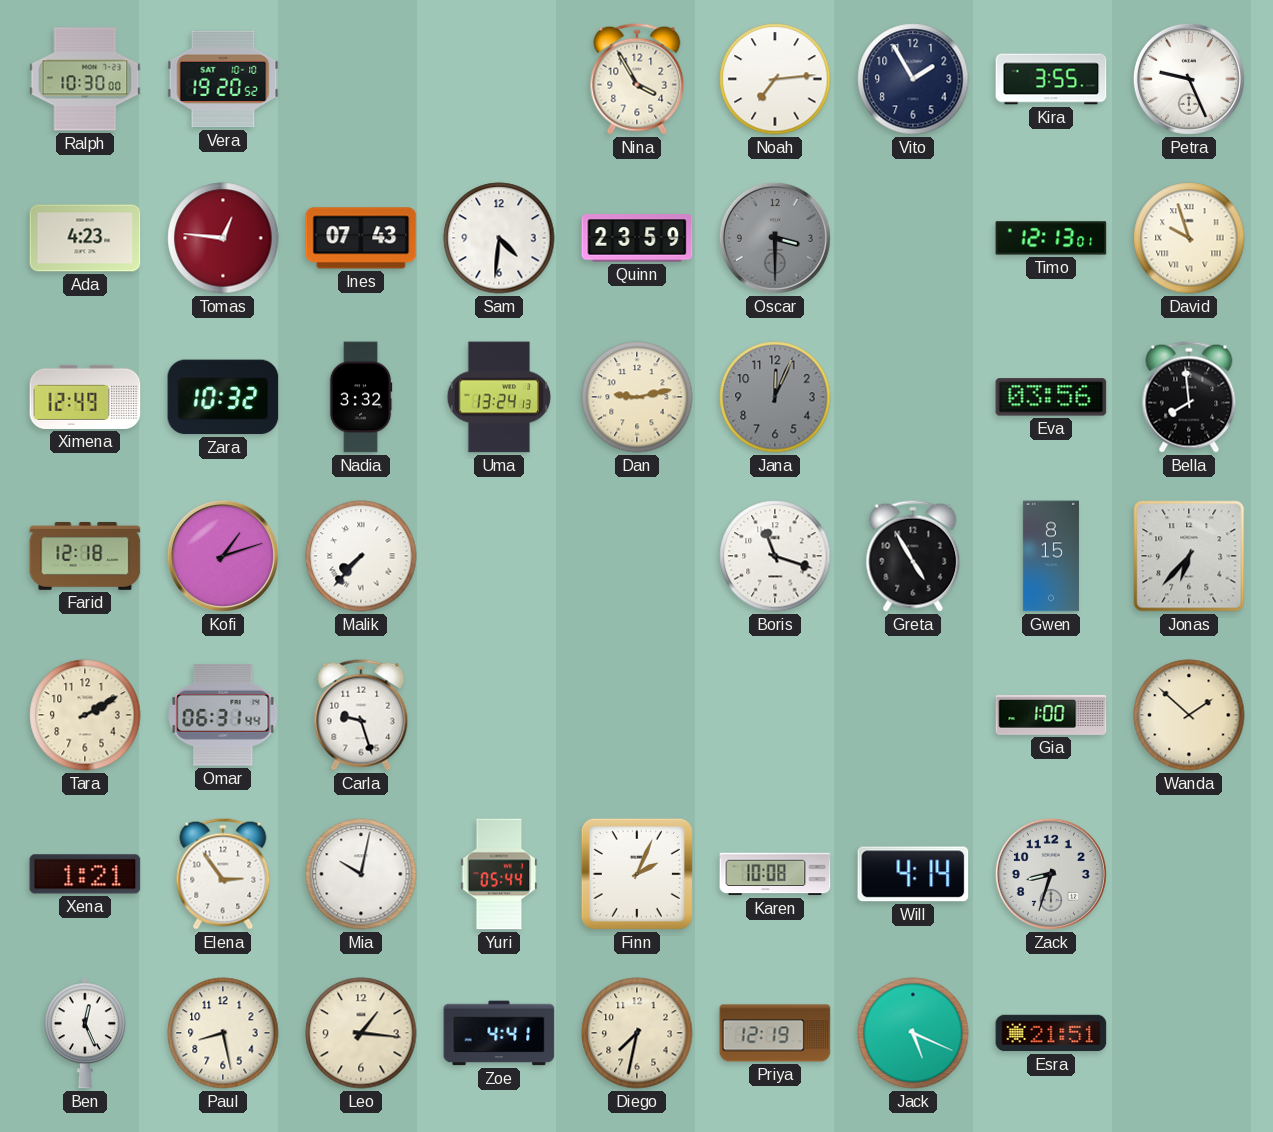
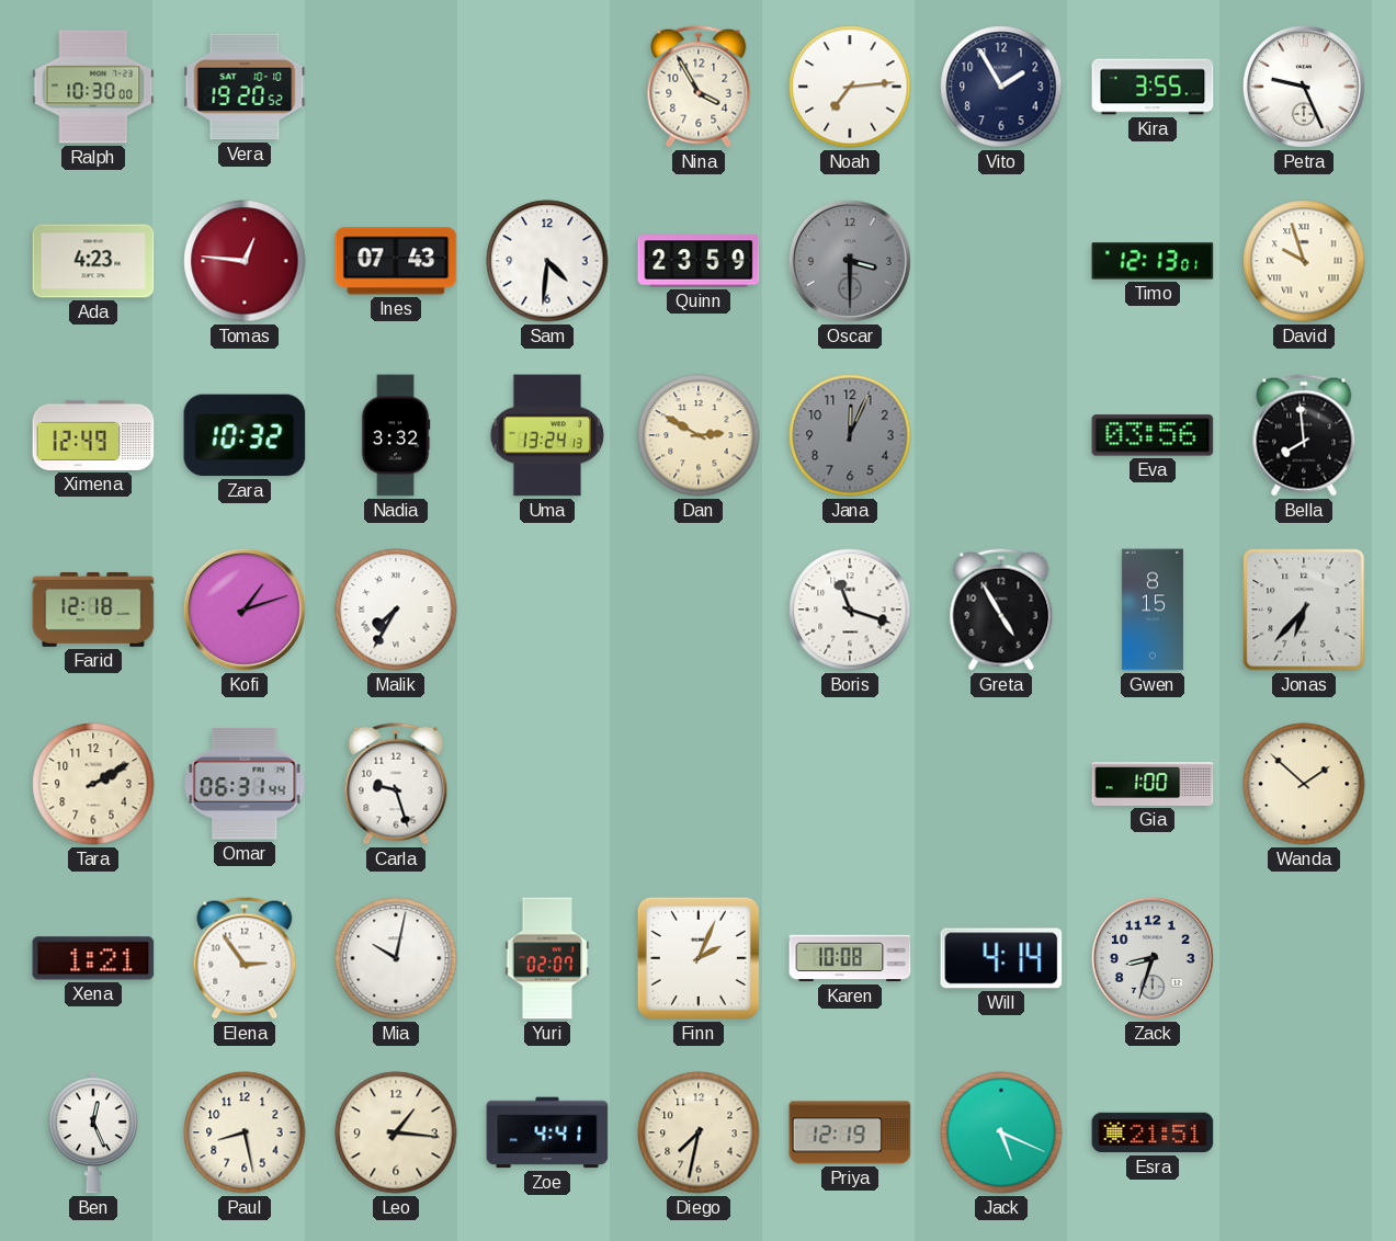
Dan: 9:13 -> 2:50 (699, 435)
Malik: 7:37 -> 7:35 (396, 610)
Yuri: 05:44 -> 02:07 (547, 958)
